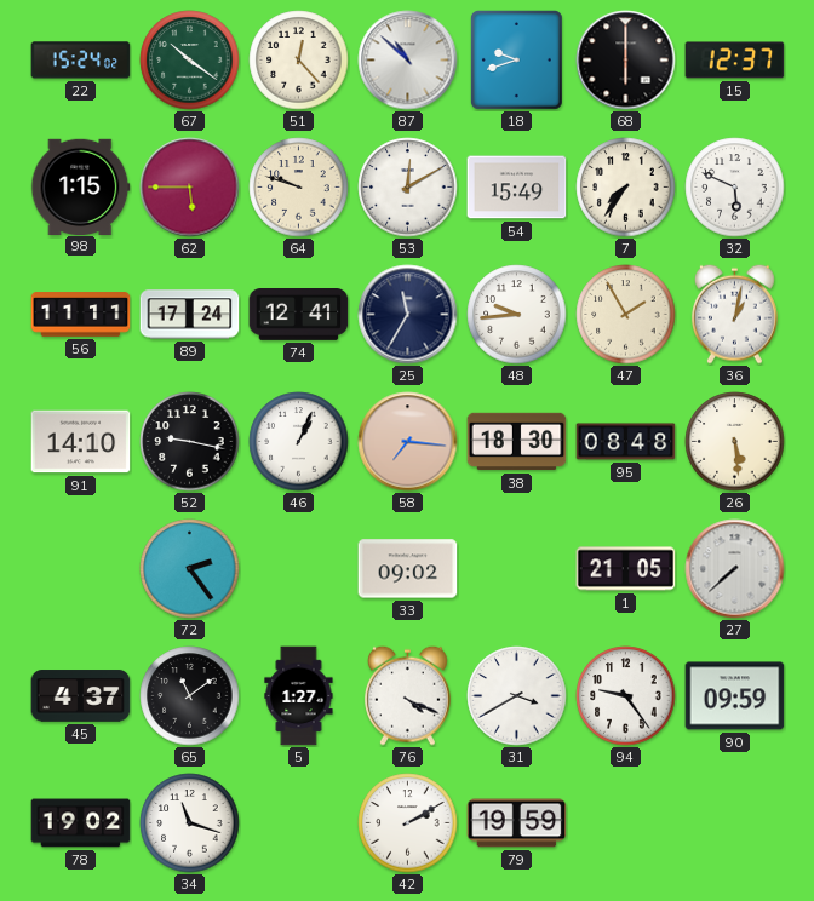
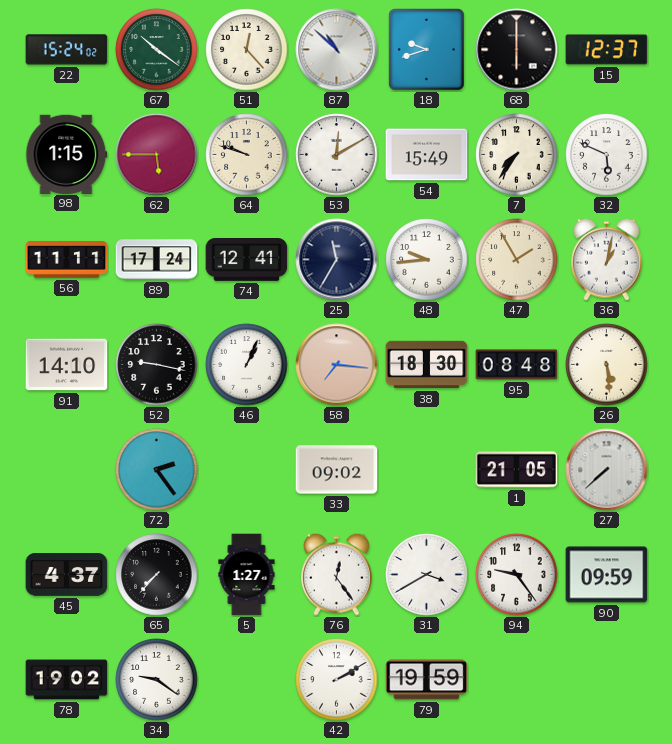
65: 11:09 -> 7:37 (157, 575)
76: 4:19 -> 12:24 (337, 574)
34: 11:18 -> 9:21 (157, 680)
